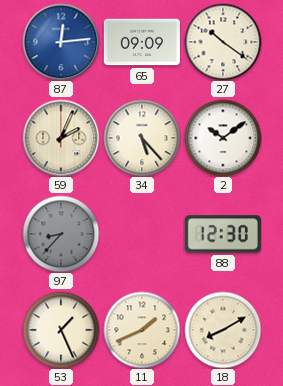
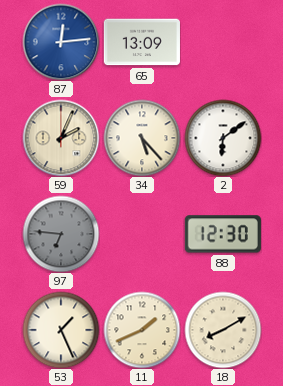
65: 09:09 -> 13:09 (142, 42)
27: 10:21 -> none (223, 42)
2: 10:09 -> 6:09 (223, 138)
97: 8:37 -> 6:46 (61, 234)
